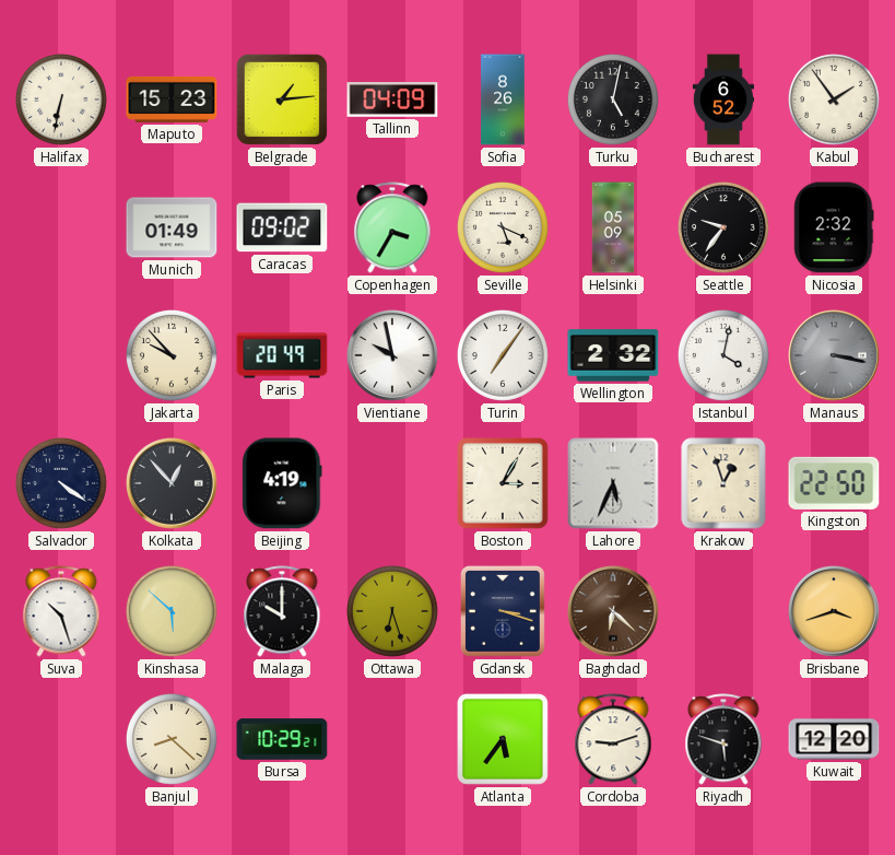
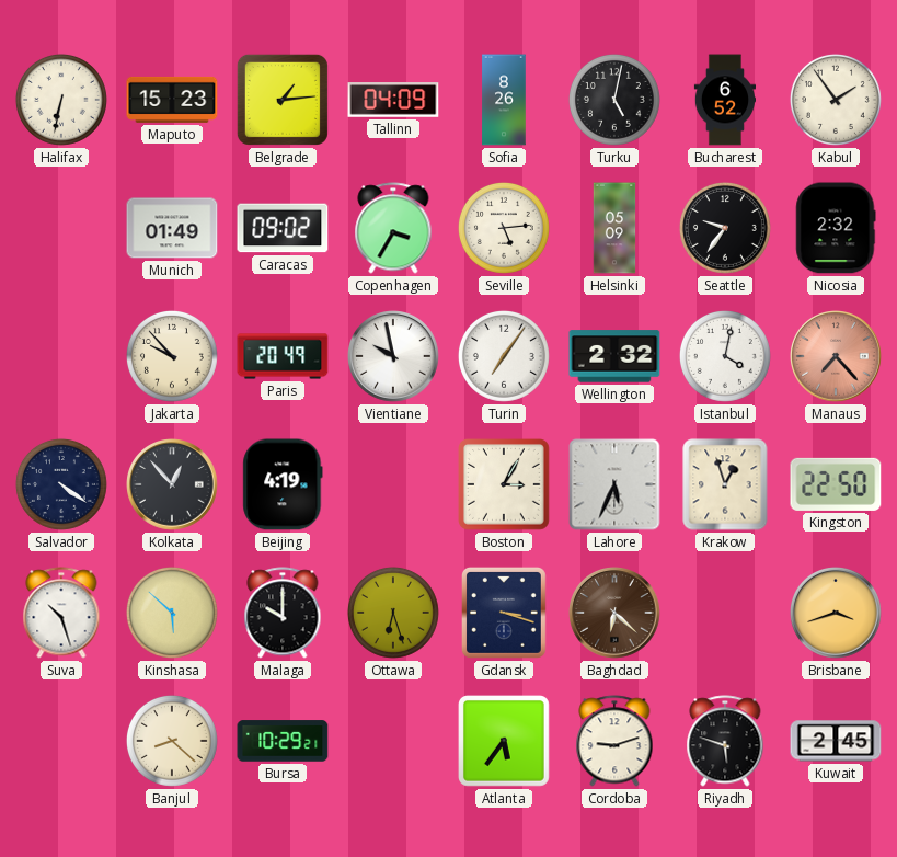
Seville: 5:19 -> 5:14 (504, 228)
Manaus: 3:17 -> 7:23 (836, 356)
Manaus dial: grey -> salmon (836, 356)
Kuwait: 12:20 -> 2:45 (836, 741)
